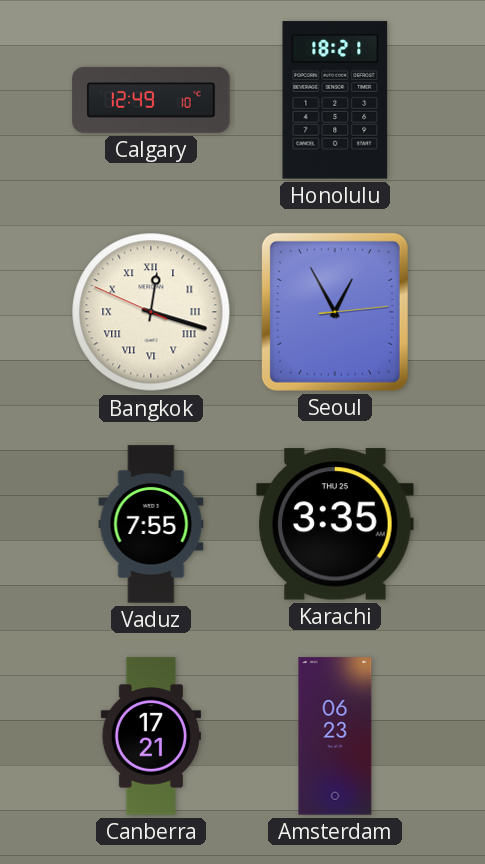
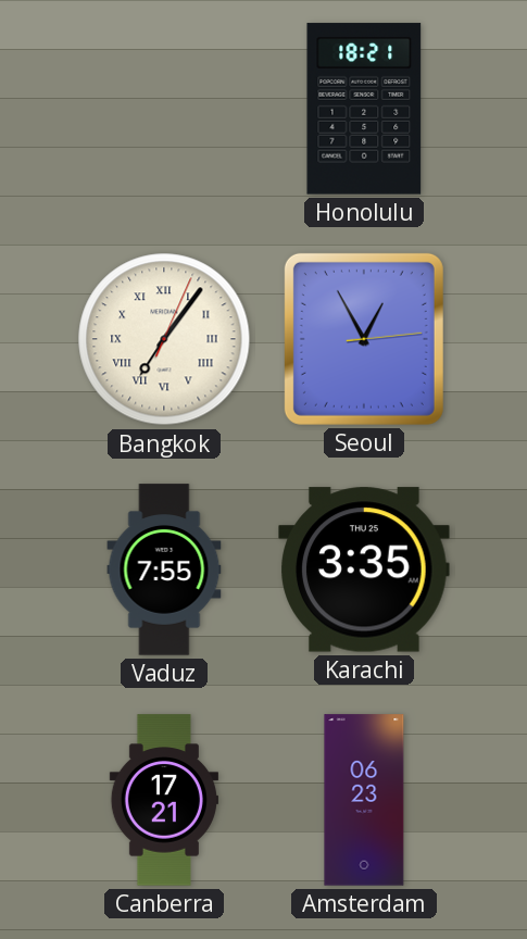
Calgary: 12:49 -> none (151, 100)
Bangkok: 12:17 -> 7:06 (164, 339)
